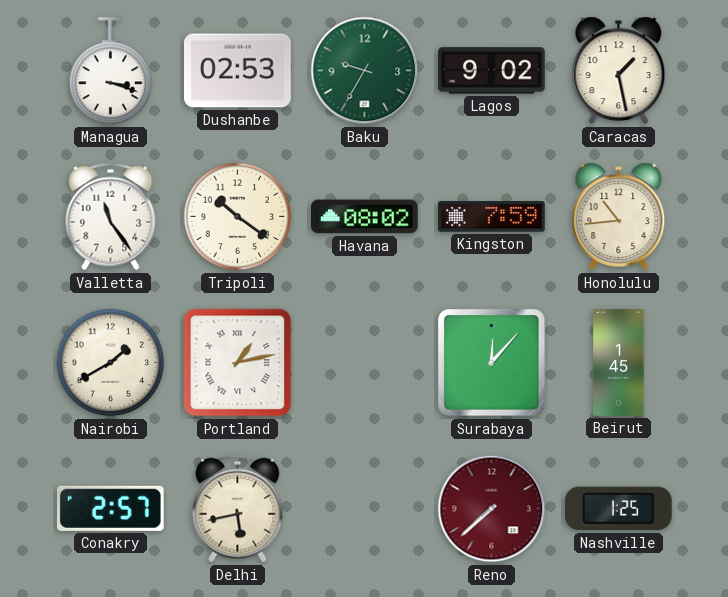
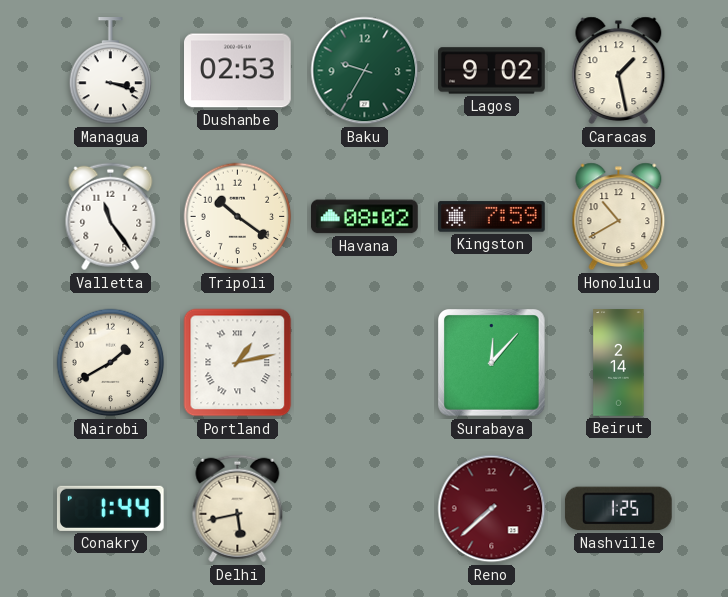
Honolulu: 10:44 -> 10:40 (619, 217)
Beirut: 1:45 -> 2:14 (619, 363)
Conakry: 2:57 -> 1:44 (110, 508)
